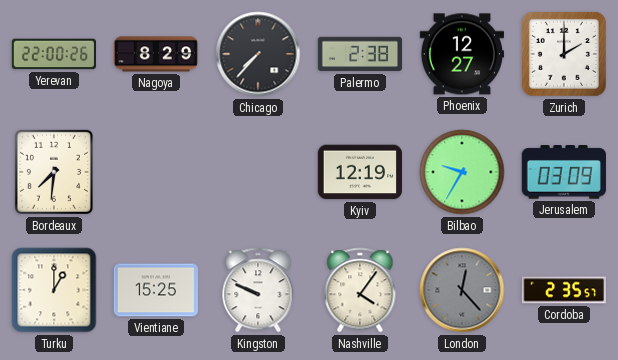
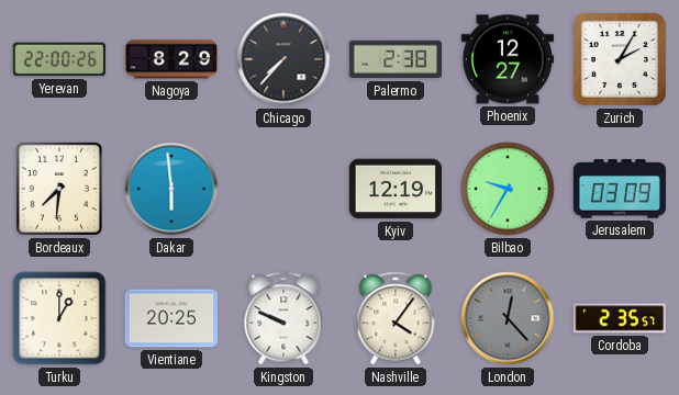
Zurich: 2:00 -> 2:05 (620, 59)
Dakar: none -> 5:59 (171, 189)
Vientiane: 15:25 -> 20:25 (170, 318)
